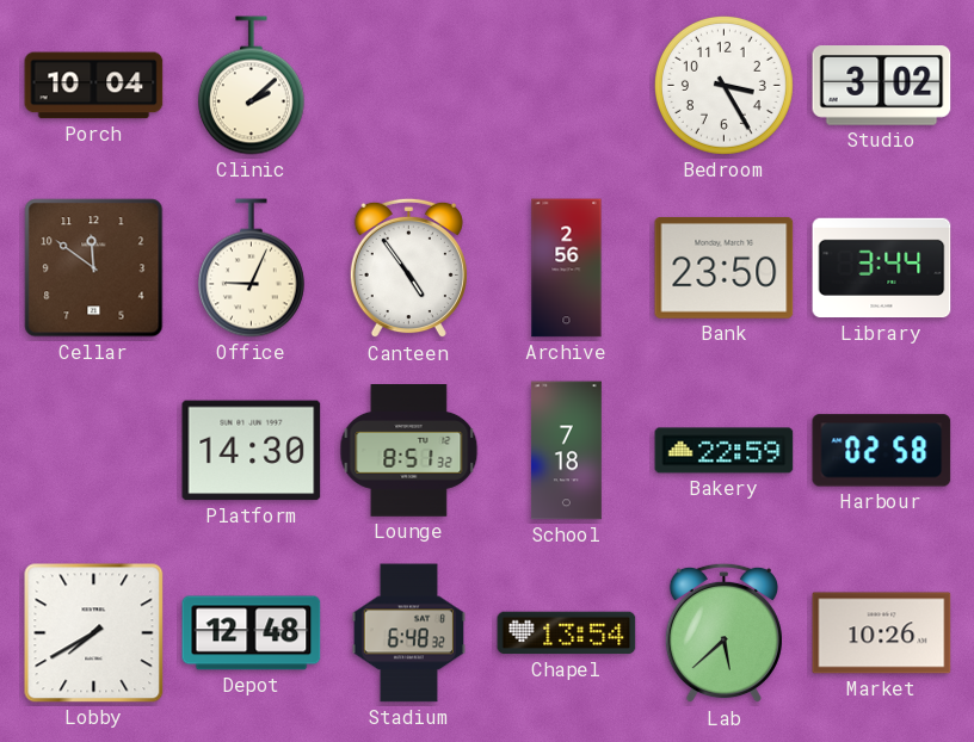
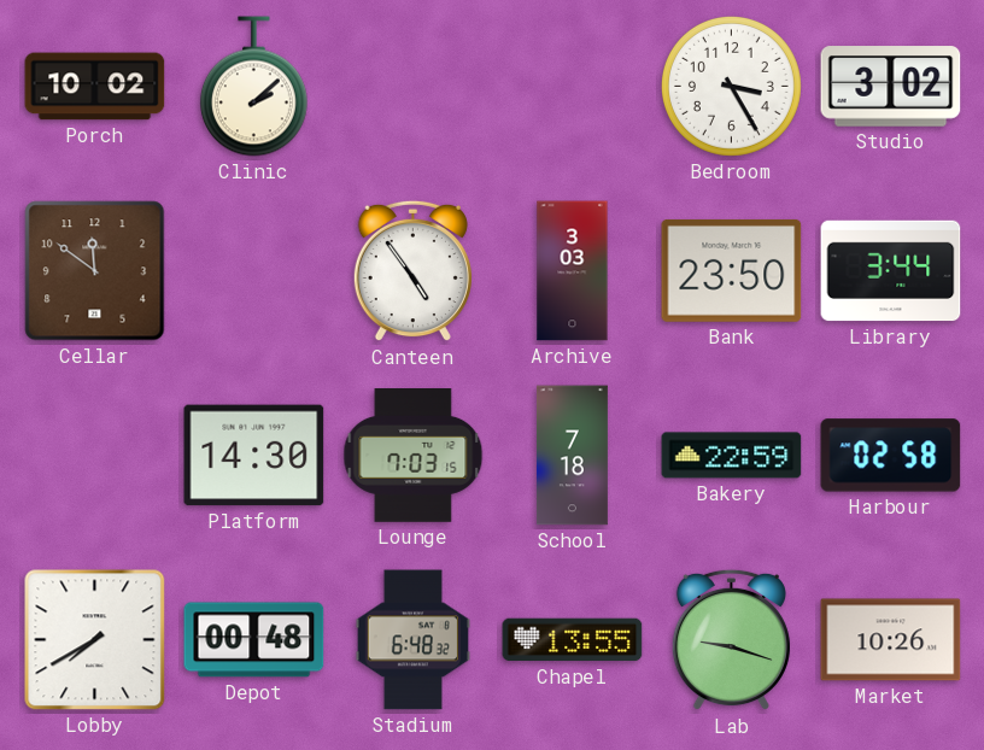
Porch: 10:04 -> 10:02 (95, 87)
Office: 9:04 -> none (251, 268)
Archive: 2:56 -> 3:03 (573, 271)
Lounge: 8:51 -> 7:03 (414, 456)
Depot: 12:48 -> 00:48 (254, 640)
Chapel: 13:54 -> 13:55 (573, 640)
Lab: 5:38 -> 9:18 (731, 640)
